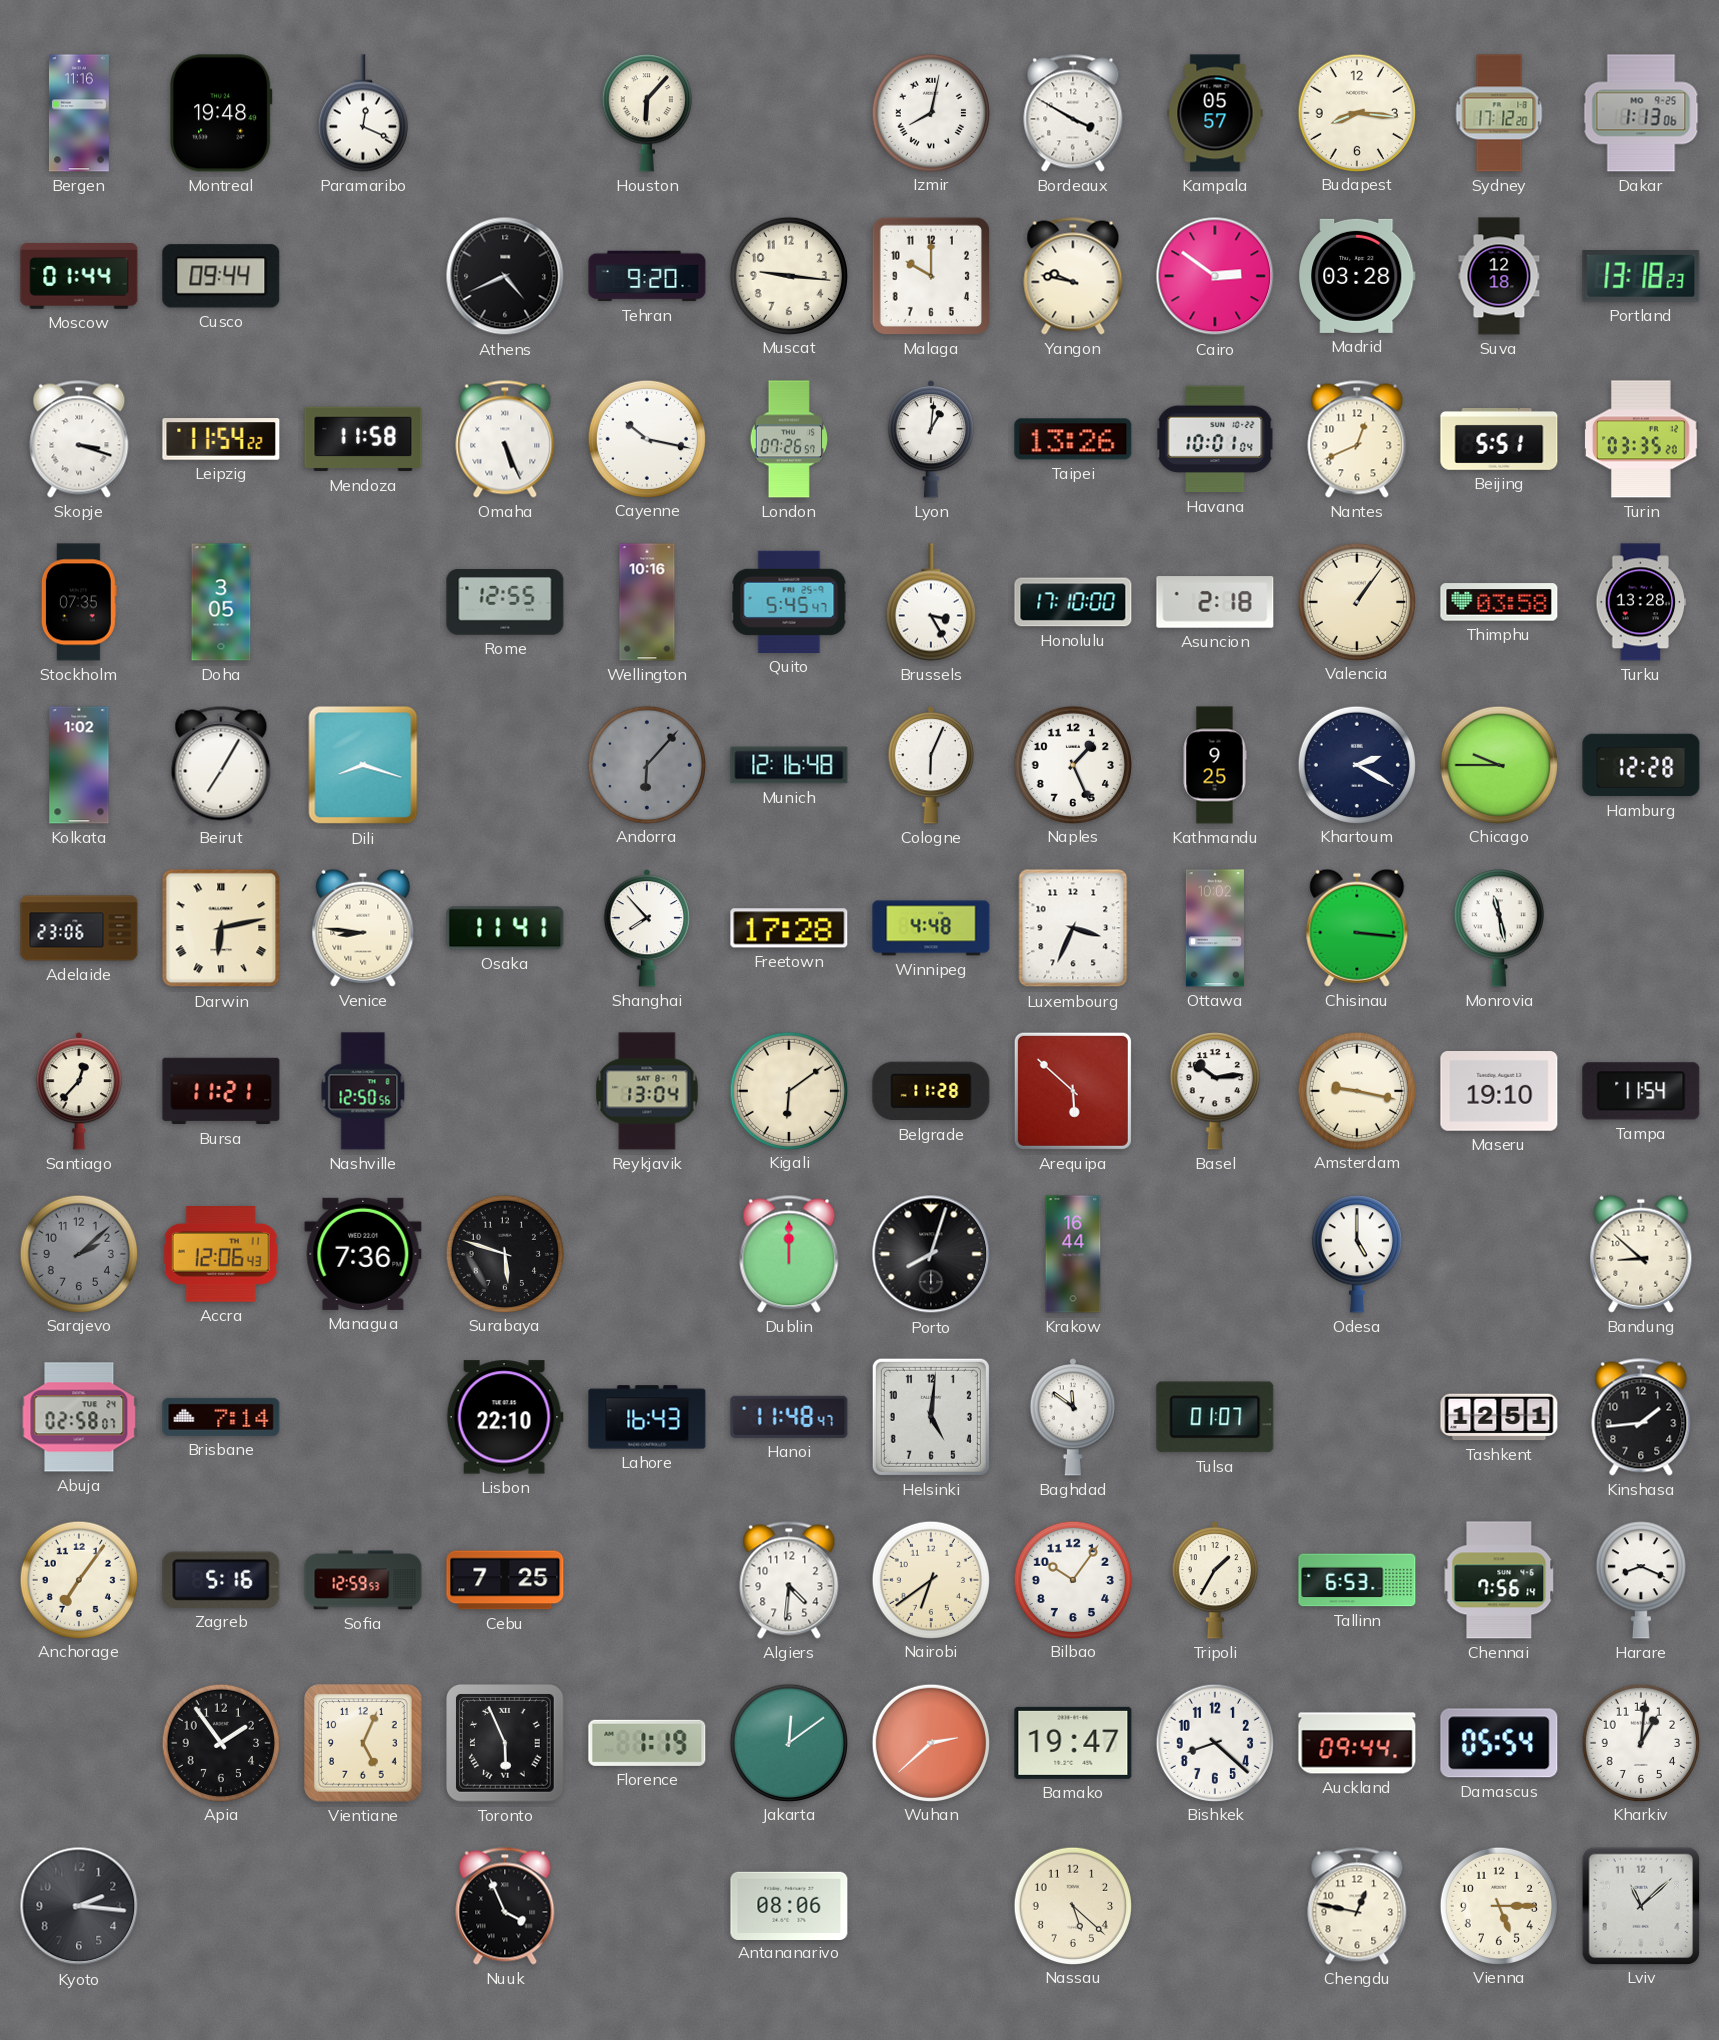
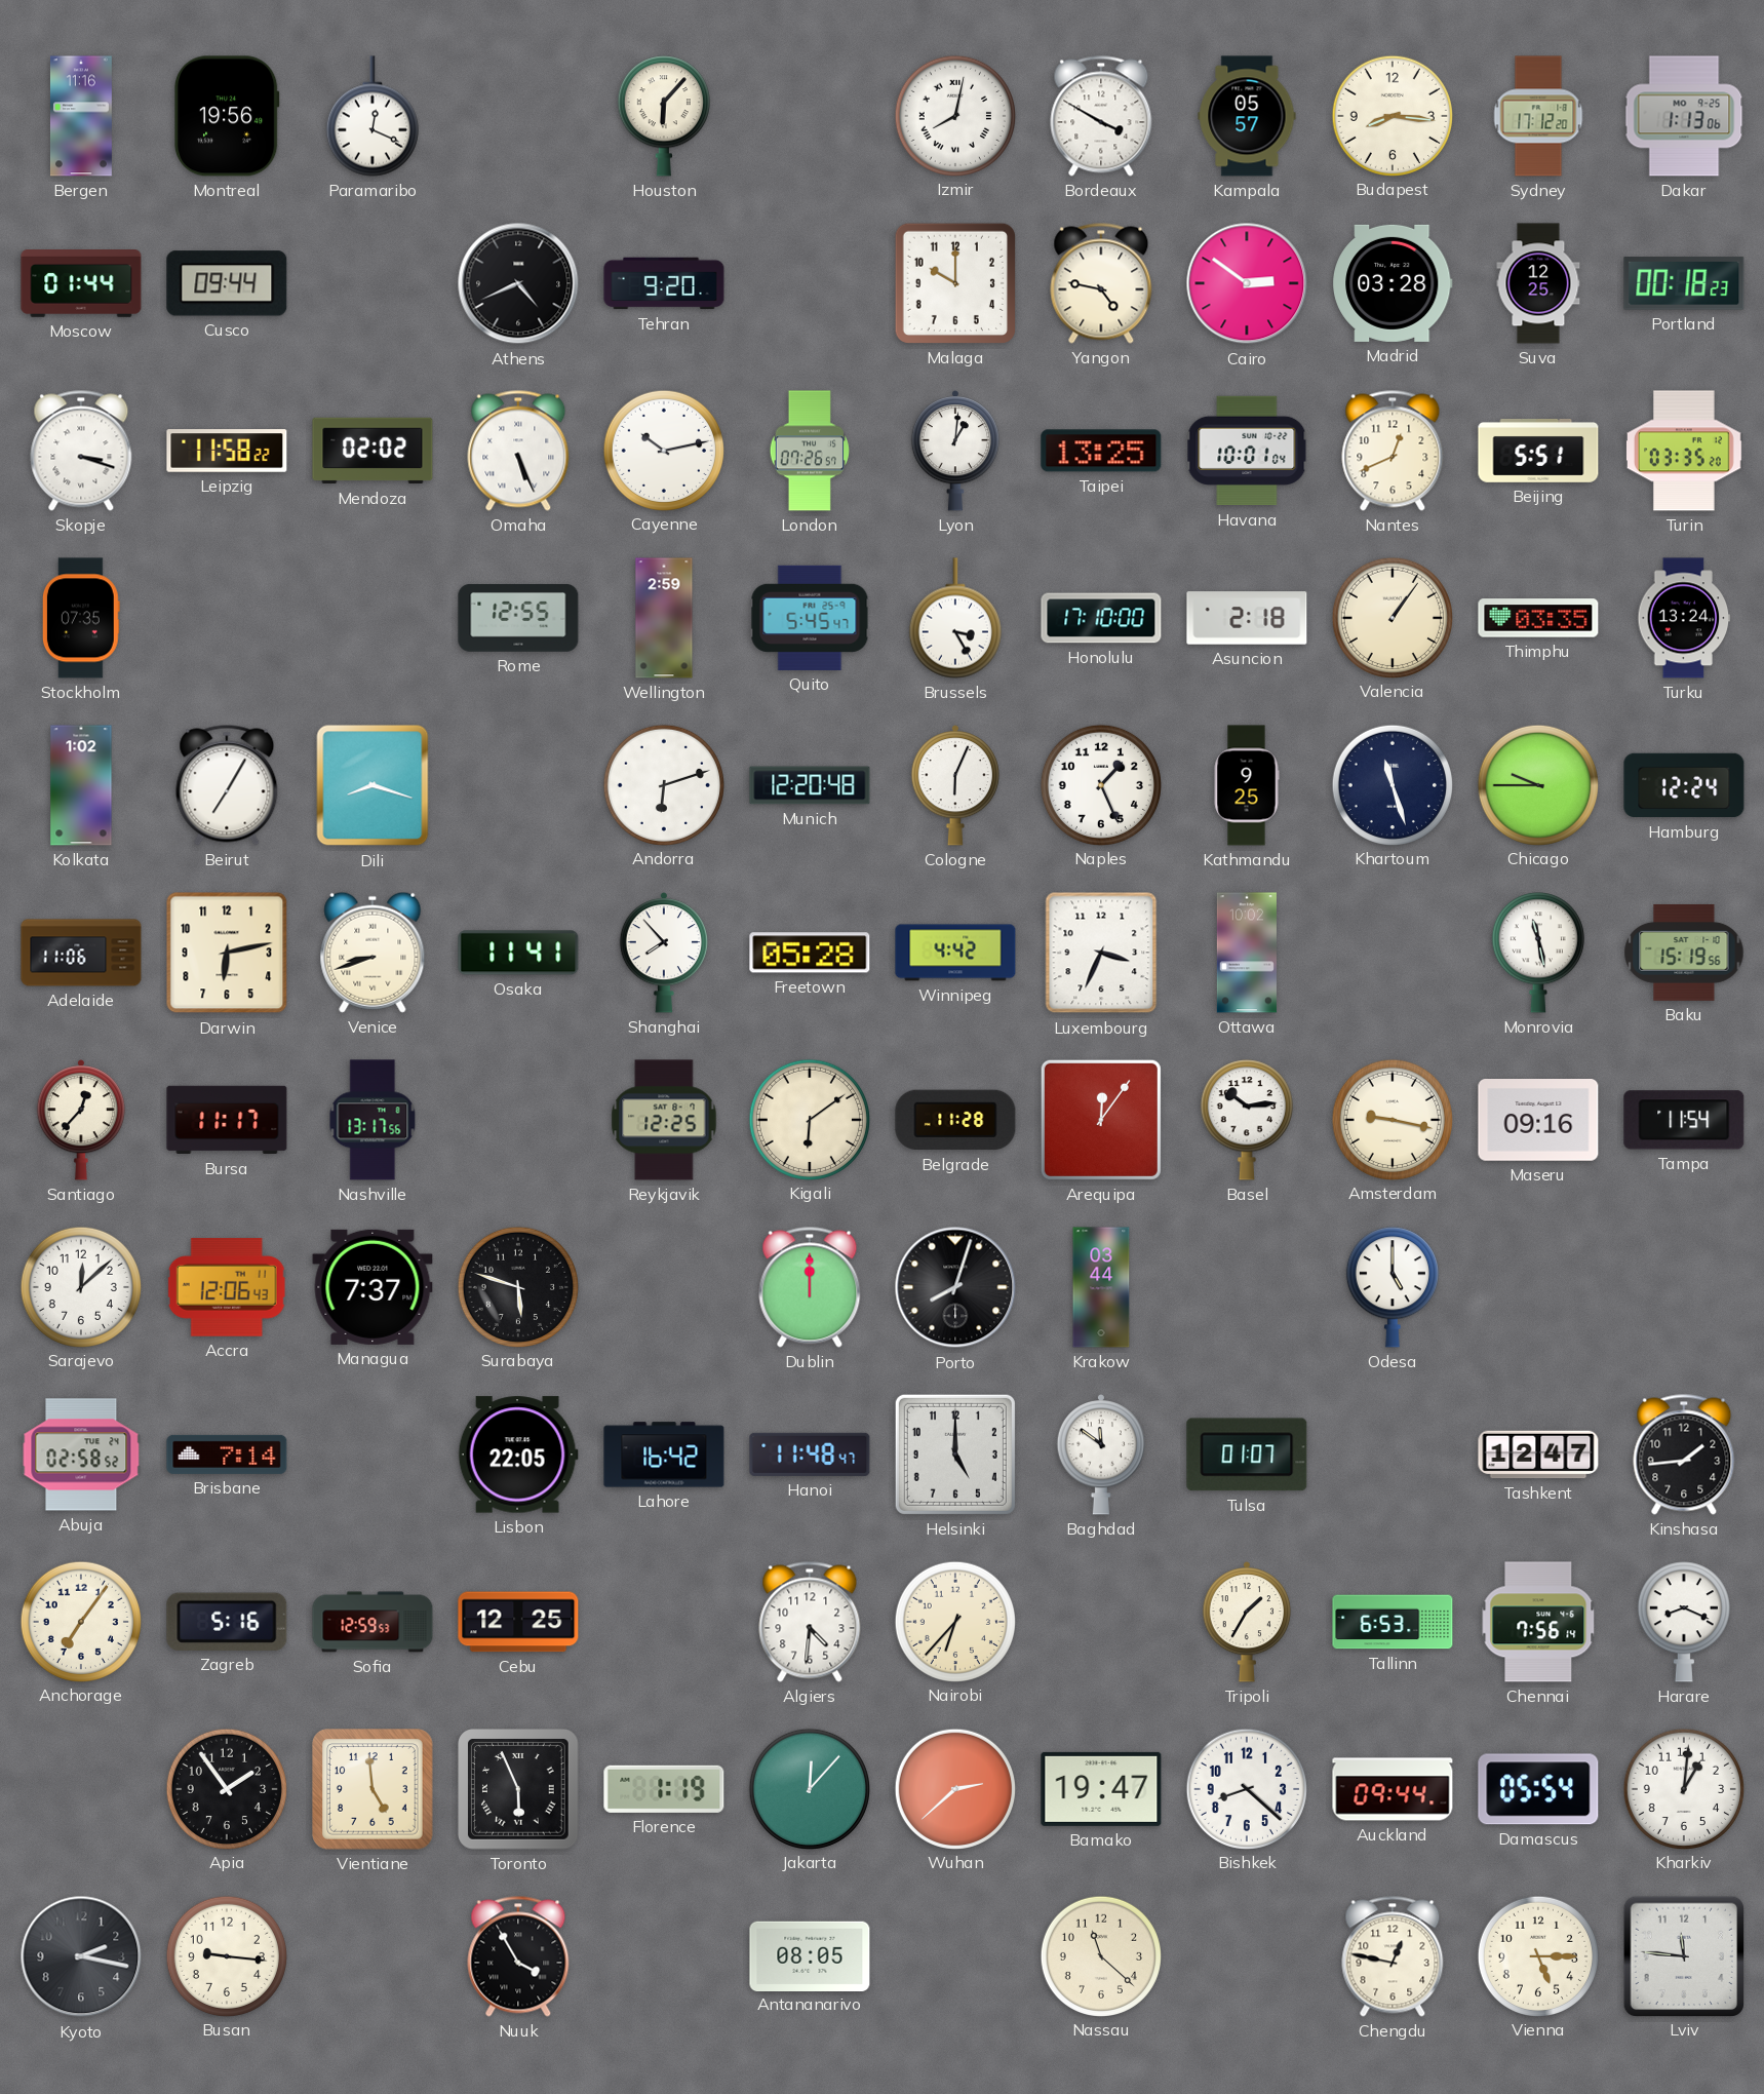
Montreal: 19:48 -> 19:56 (227, 116)
Muscat: 9:16 -> none (788, 275)
Yangon: 9:47 -> 4:47 (1101, 283)
Suva: 12:18 -> 12:25 (1538, 283)
Portland: 13:18 -> 00:18 (1684, 284)
Leipzig: 11:54 -> 11:58 (227, 451)
Mendoza: 11:58 -> 02:02 (373, 451)
Cayenne: 10:17 -> 10:13 (663, 450)
Taipei: 13:26 -> 13:25 (1101, 451)
Doha: 3:05 -> none (221, 602)
Wellington: 10:16 -> 2:59 (664, 618)
Thimphu: 03:58 -> 03:35 (1538, 618)
Turku: 13:28 -> 13:24 (1684, 618)
Andorra: 6:07 -> 6:12 (663, 784)
Andorra dial: grey -> white (663, 784)
Munich: 12:16 -> 12:20 (810, 785)
Khartoum: 2:20 -> 11:27 (1391, 784)
Hamburg: 12:28 -> 12:24 (1684, 785)
Adelaide: 23:06 -> 11:06 (81, 953)
Darwin numerals: Roman -> Arabic (227, 953)
Venice: 8:46 -> 8:42 (373, 953)
Freetown: 17:28 -> 05:28 (810, 953)
Winnipeg: 4:48 -> 4:42 (955, 953)
Chisinau: 3:16 -> none (1357, 928)
Baku: none -> 15:19 (1684, 953)
Bursa: 11:21 -> 11:17 (227, 1120)
Nashville: 12:50 -> 13:17 (373, 1120)
Reykjavik: 13:04 -> 12:25 (664, 1120)
Arequipa: 5:52 -> 12:06 (1101, 1120)
Maseru: 19:10 -> 09:16 (1538, 1121)
Sarajevo: 2:08 -> 12:08 (80, 1286)
Sarajevo dial: grey -> white (80, 1286)
Managua: 7:36 -> 7:37 (373, 1287)
Krakow: 16:44 -> 03:44 (1101, 1287)
Bandung: 8:52 -> none (1641, 1254)
Abuja: 02:58:07 -> 02:58:52 (81, 1455)
Lisbon: 22:10 -> 22:05 (518, 1455)
Lahore: 16:43 -> 16:42 (664, 1455)
Helsinki: 5:01 -> 5:00 (955, 1455)
Tashkent: 12:51 -> 12:47 (1538, 1455)
Cebu: 7:25 -> 12:25 (518, 1622)
Nairobi: 6:39 -> 6:37 (954, 1621)
Bilbao: 10:06 -> none (1072, 1579)
Vientiane: 5:04 -> 4:59 (373, 1789)
Jakarta: 12:09 -> 12:07 (809, 1788)
Kyoto: 2:16 -> 2:17 (81, 1956)
Busan: none -> 9:16 (226, 1955)
Nuuk: 3:56 -> 3:55 (518, 1956)
Antananarivo: 08:06 -> 08:05 (810, 1955)
Nassau: 5:22 -> 11:22 (1100, 1955)
Lviv: 11:08 -> 11:46 (1683, 1955)
